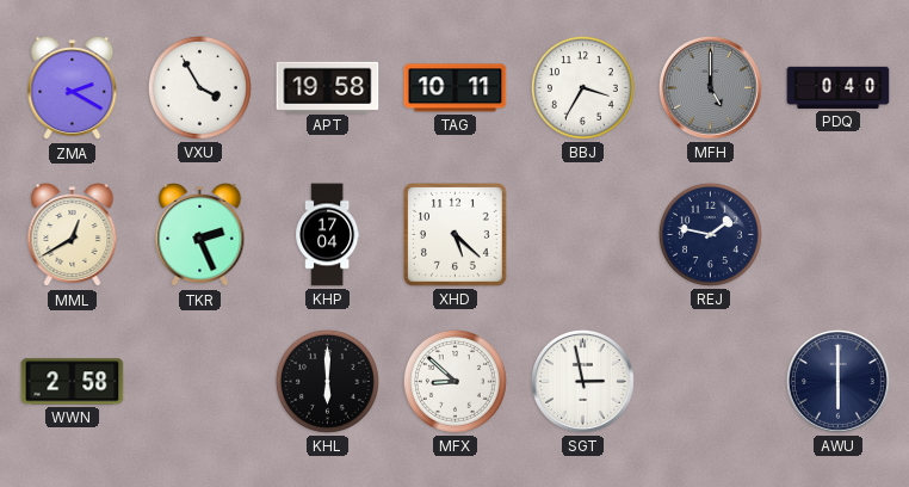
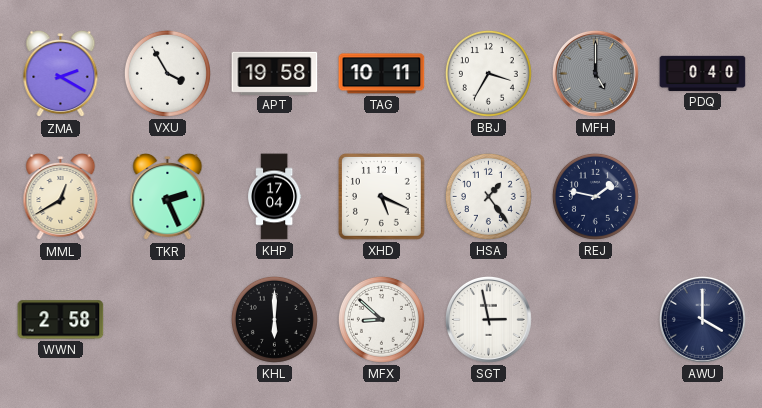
XHD: 5:22 -> 5:19 (382, 197)
HSA: none -> 1:24 (488, 196)
AWU: 6:00 -> 4:00 (702, 319)
